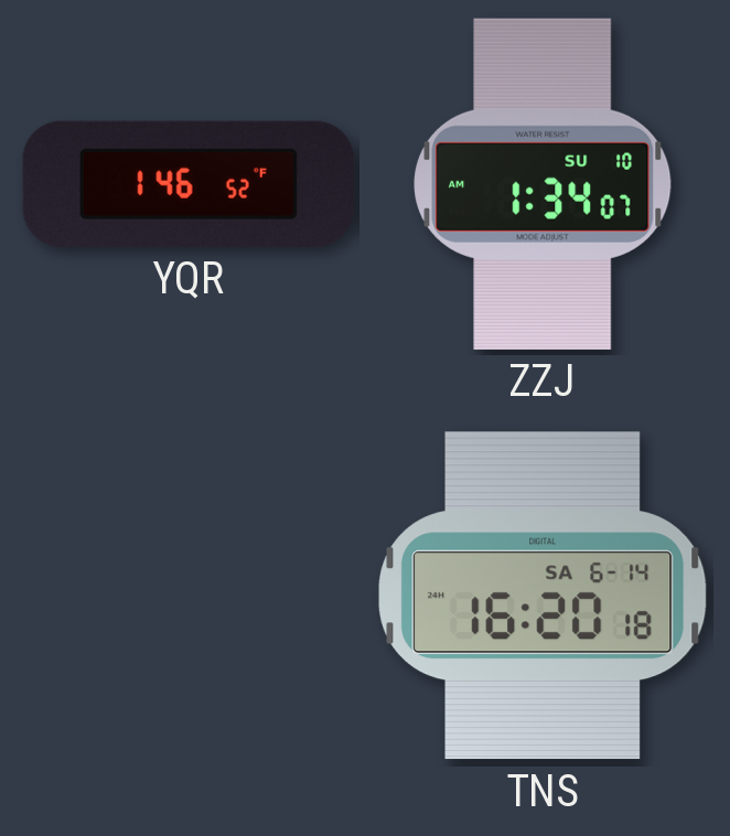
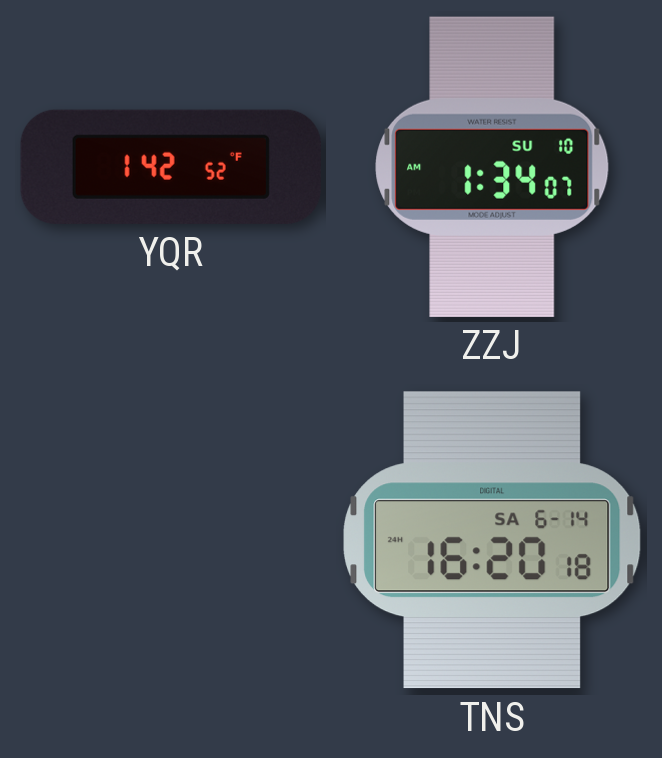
YQR: 1:46 -> 1:42 (171, 167)
